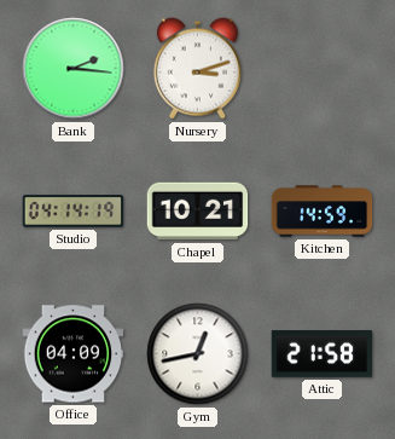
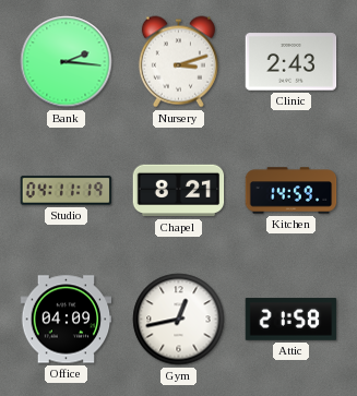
Clinic: none -> 2:43 (291, 62)
Studio: 04:14 -> 04:11 (67, 191)
Chapel: 10:21 -> 8:21 (179, 191)
